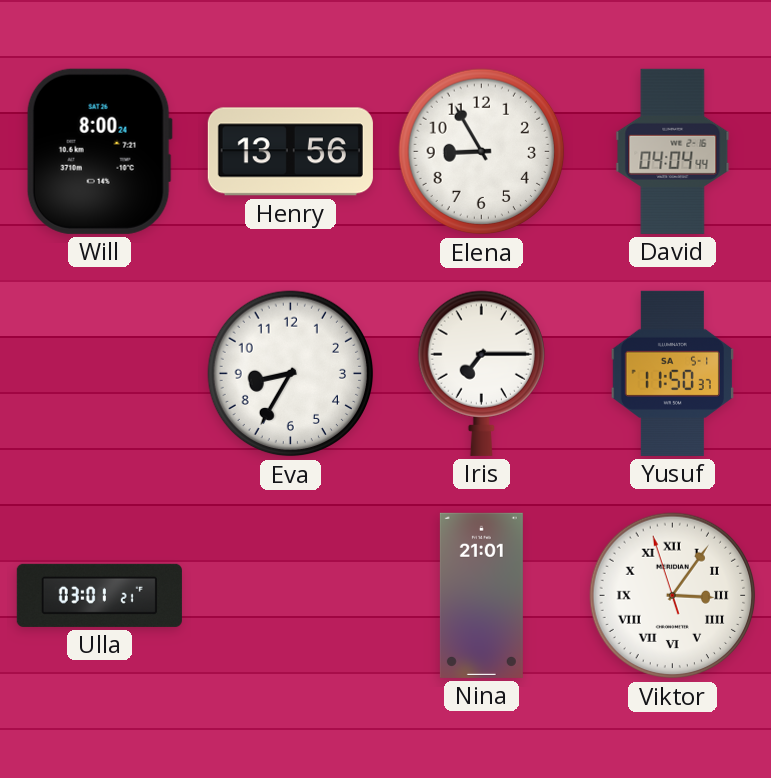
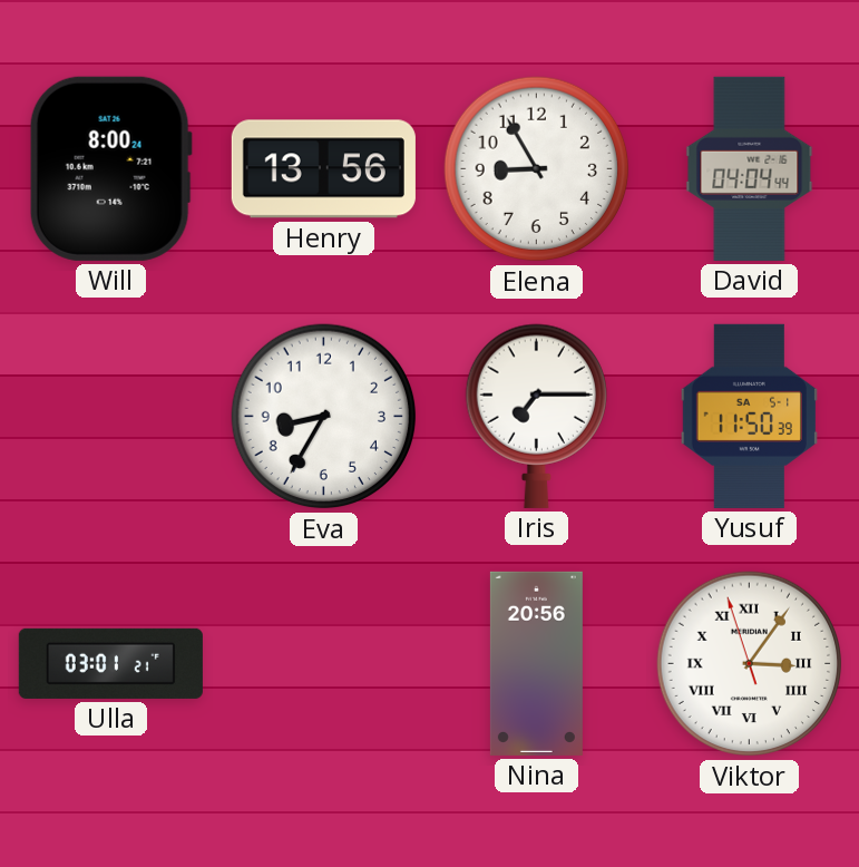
Yusuf: 11:50:37 -> 11:50:39 (749, 416)
Nina: 21:01 -> 20:56 (536, 663)
